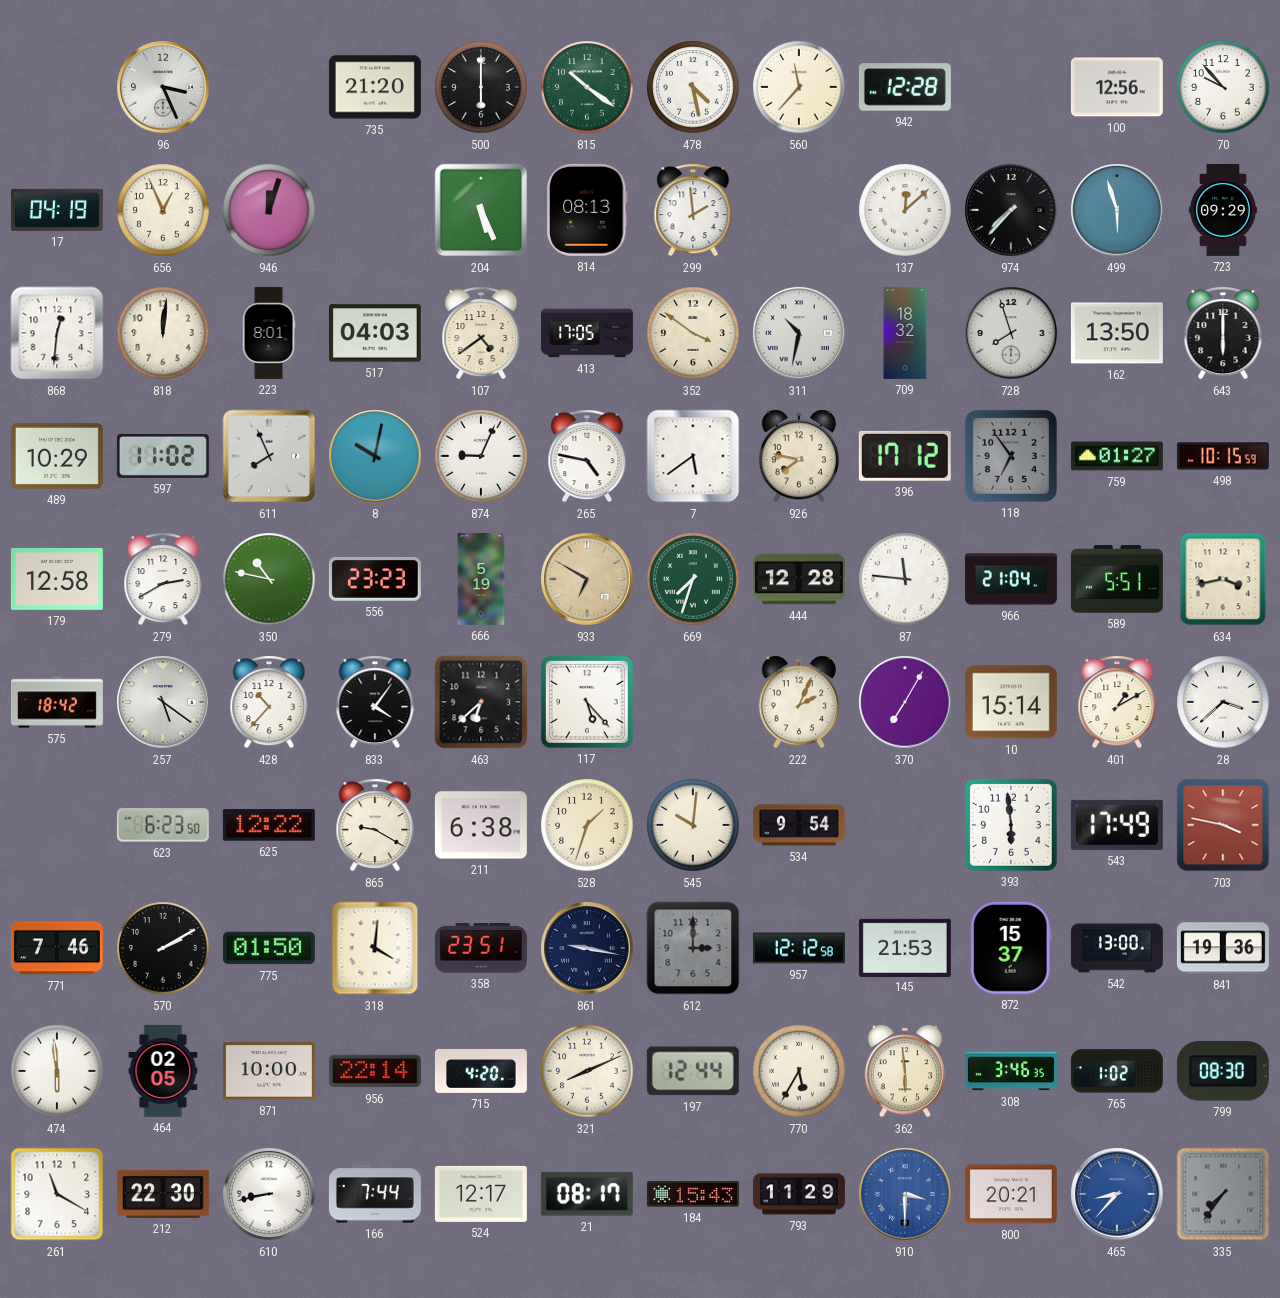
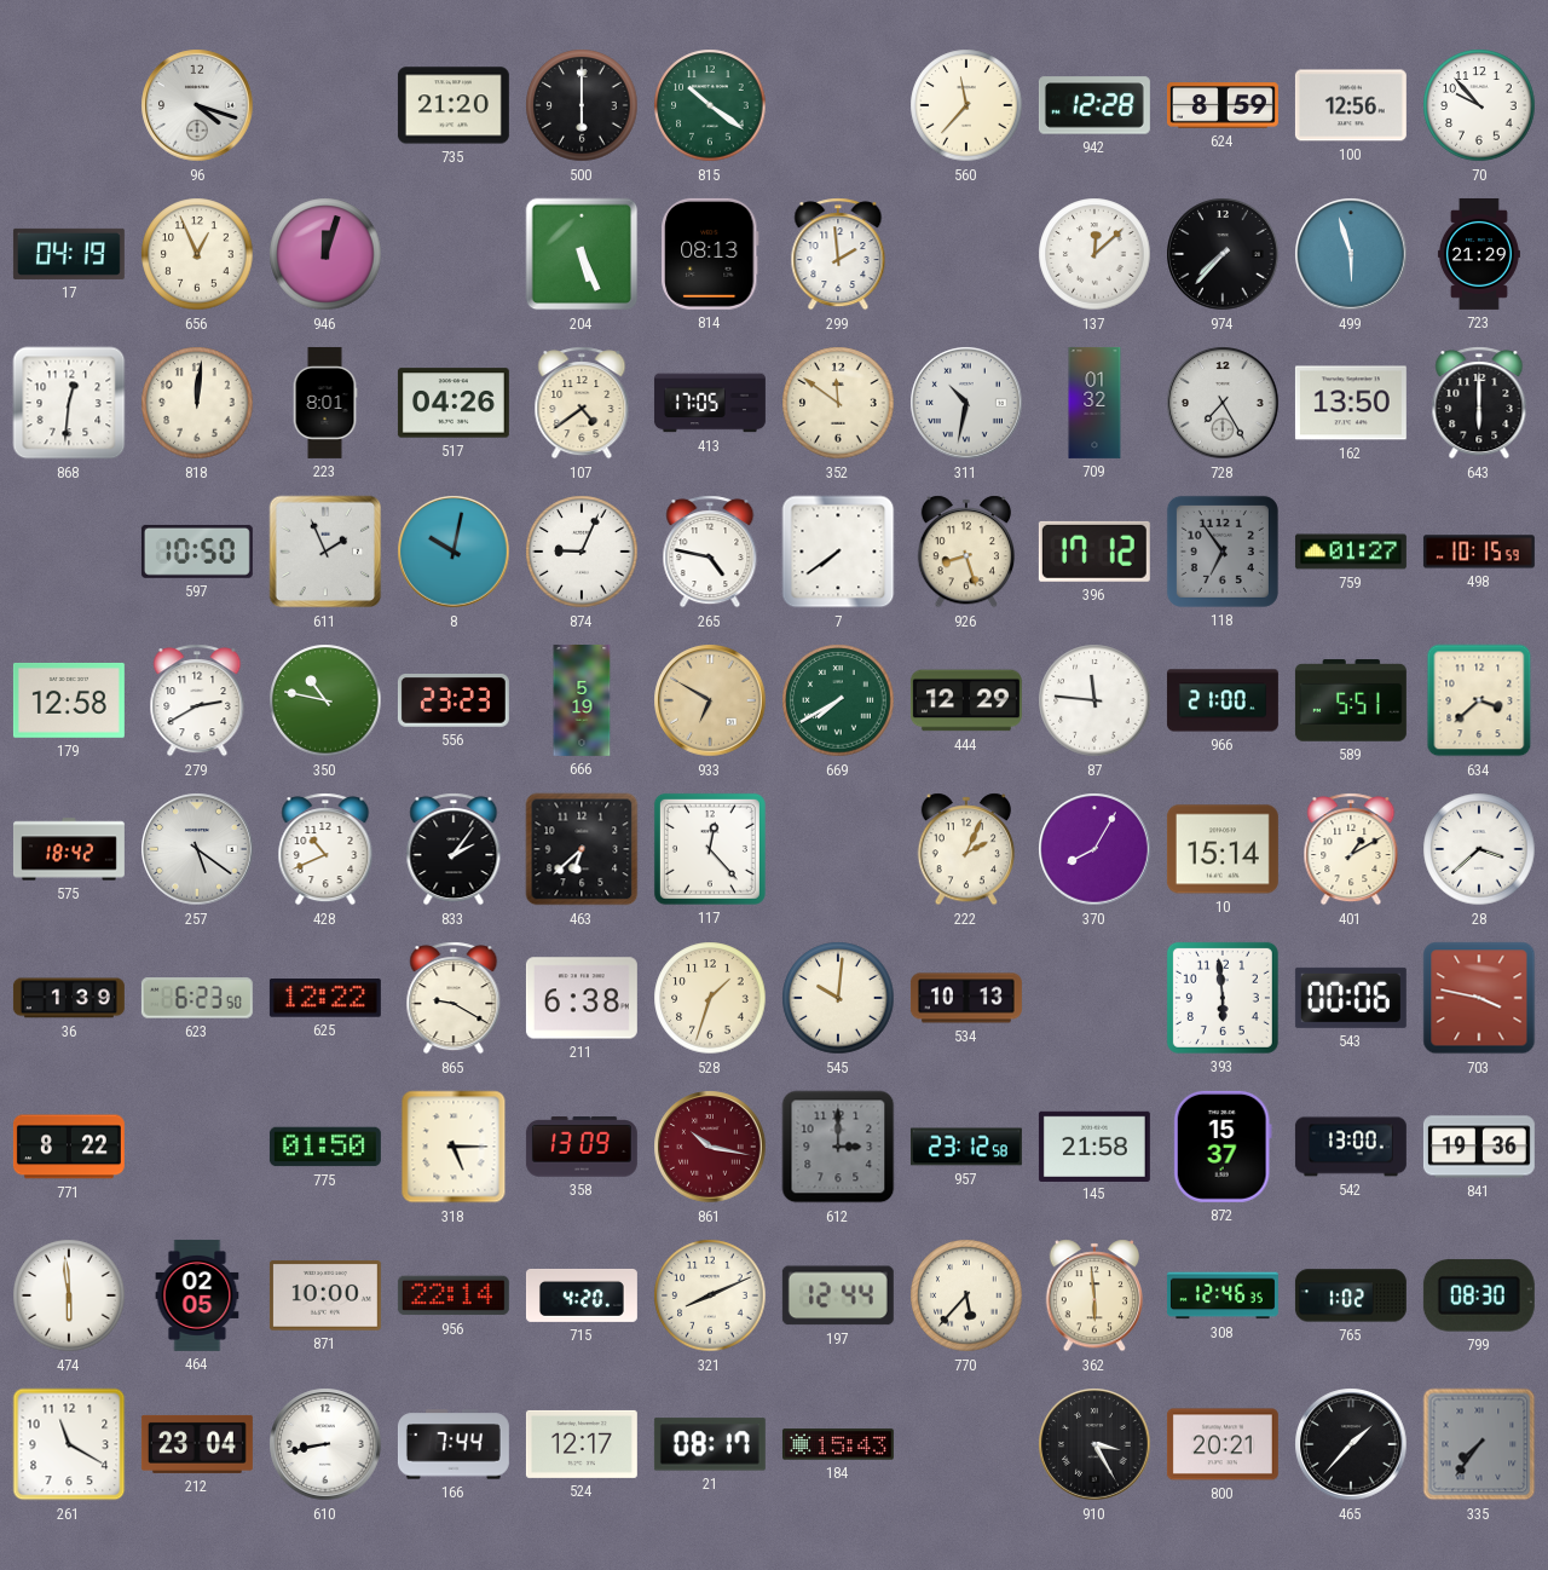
96: 3:26 -> 4:18 (197, 105)
478: 4:28 -> none (693, 87)
624: none -> 8:59 (1223, 105)
723: 09:29 -> 21:29 (1479, 254)
517: 04:03 -> 04:26 (454, 403)
352: 3:51 -> 11:51 (838, 403)
709: 18:32 -> 01:32 (1094, 403)
728: 7:57 -> 7:25 (1223, 403)
489: 10:29 -> none (57, 456)
597: 11:02 -> 10:50 (197, 552)
611: 7:56 -> 1:56 (325, 552)
7: 5:39 -> 7:39 (838, 552)
926: 7:47 -> 8:27 (965, 552)
669: 7:33 -> 7:40 (838, 700)
444: 12:28 -> 12:29 (966, 700)
966: 21:04 -> 21:00 (1223, 700)
634: 3:43 -> 3:38 (1479, 700)
428: 10:37 -> 10:41 (325, 849)
833: 4:06 -> 2:06 (454, 849)
117: 5:23 -> 12:23 (710, 849)
370: 7:05 -> 8:05 (1094, 849)
36: none -> 1:39 (69, 998)
534: 9:54 -> 10:13 (966, 998)
543: 17:49 -> 00:06 (1351, 998)
771: 7:46 -> 8:22 (69, 1147)
570: 2:10 -> none (163, 948)
318: 4:01 -> 5:15 (454, 1147)
358: 23:51 -> 13:09 (582, 1147)
861: 9:17 -> 10:17 (710, 1147)
861 dial: navy -> burgundy (710, 1147)
957: 12:12 -> 23:12 (966, 1147)
145: 21:53 -> 21:58 (1094, 1145)
770: 5:35 -> 5:37 (966, 1295)
308: 3:46 -> 12:46 (1223, 1295)
212: 22:30 -> 23:04 (197, 1444)
793: 11:29 -> none (799, 1194)
910: 3:30 -> 3:25 (1094, 1444)
910 dial: blue -> black (1094, 1444)
465: 8:37 -> 1:37 (1351, 1444)
465 dial: blue -> black (1351, 1444)
